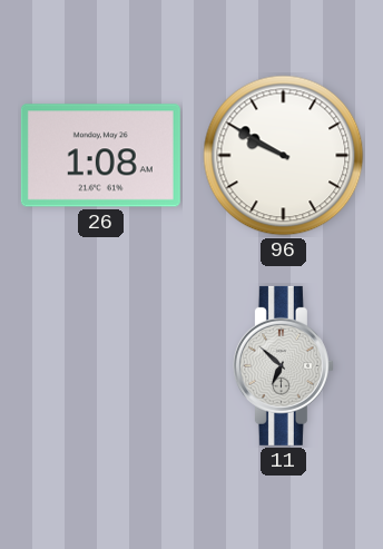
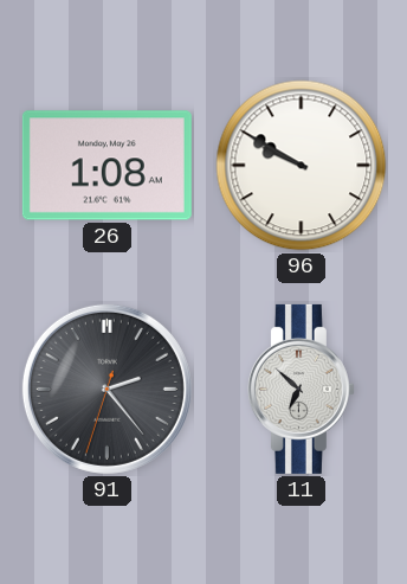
91: none -> 2:23 (106, 389)
